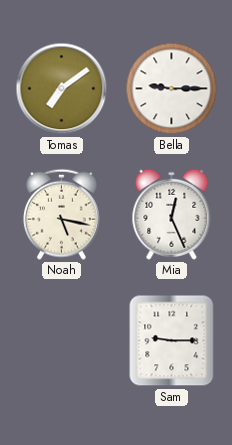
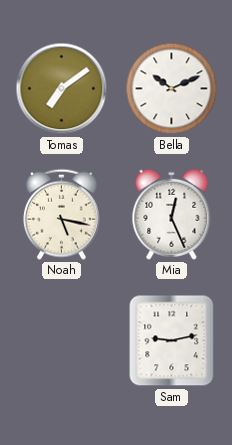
Bella: 9:15 -> 10:11 (172, 89)
Sam: 9:15 -> 9:13 (172, 341)
